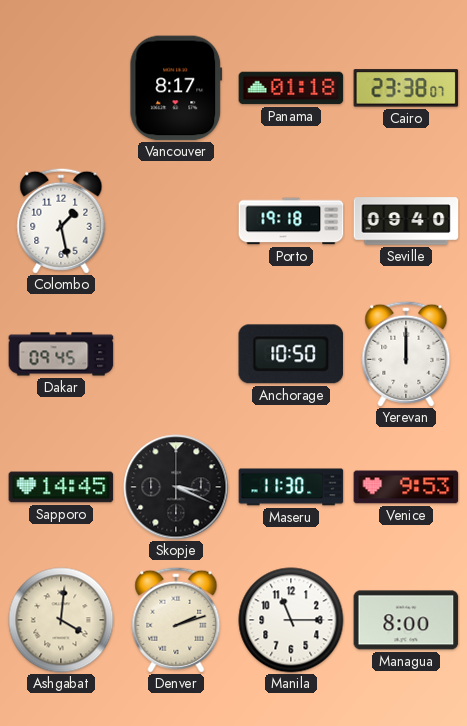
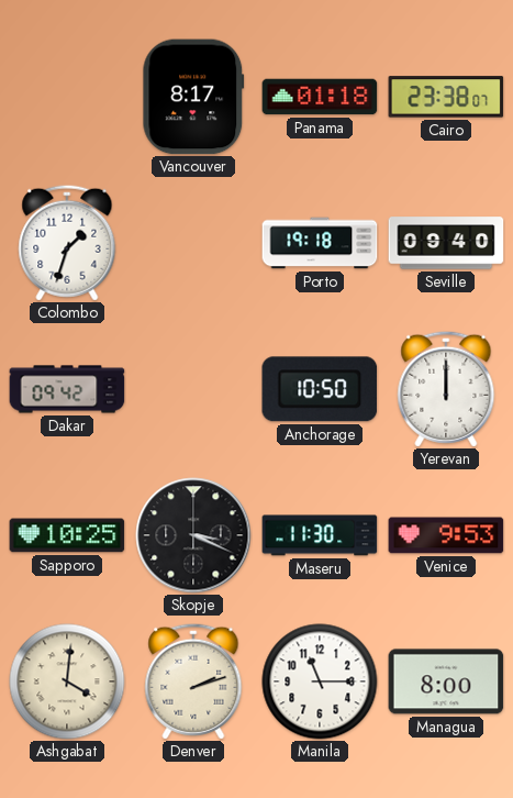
Colombo: 1:28 -> 1:33 (67, 243)
Dakar: 09:45 -> 09:42 (67, 389)
Sapporo: 14:45 -> 10:25 (67, 535)
